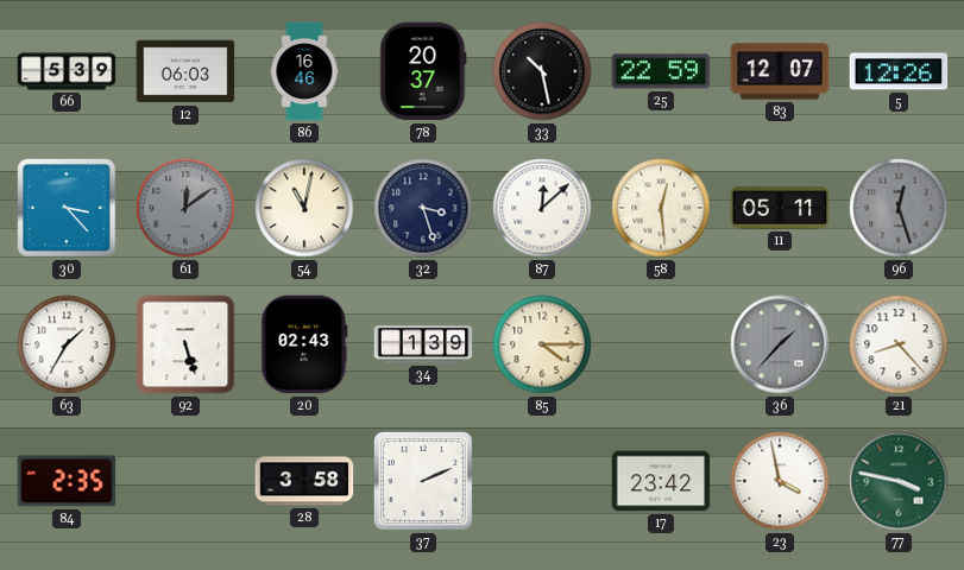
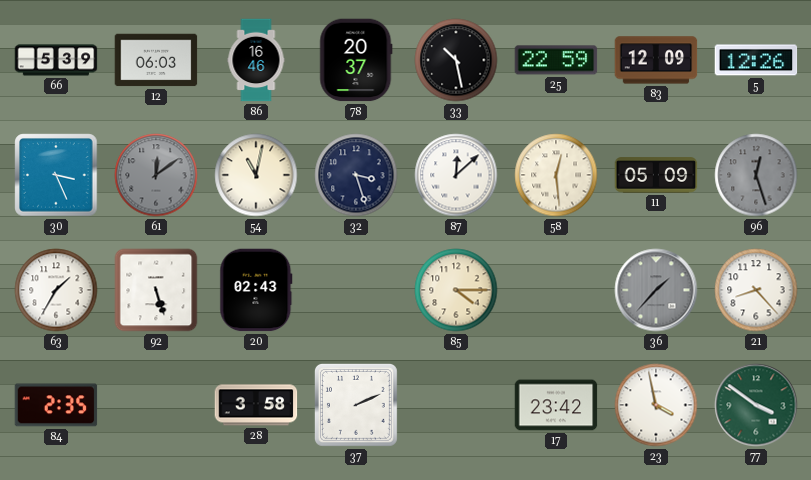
83: 12:07 -> 12:09 (656, 60)
30: 3:23 -> 3:26 (56, 175)
11: 05:11 -> 05:09 (656, 175)
34: 1:39 -> none (423, 344)
77: 3:47 -> 3:51 (756, 405)
